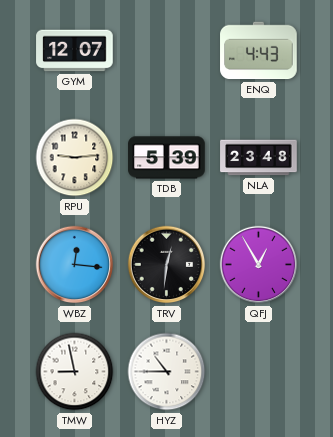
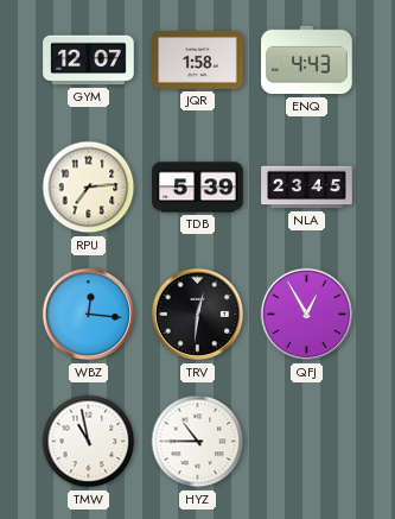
JQR: none -> 1:58 (198, 59)
RPU: 9:14 -> 7:14 (89, 188)
NLA: 23:48 -> 23:45 (307, 188)
TMW: 8:58 -> 10:58 (89, 442)
